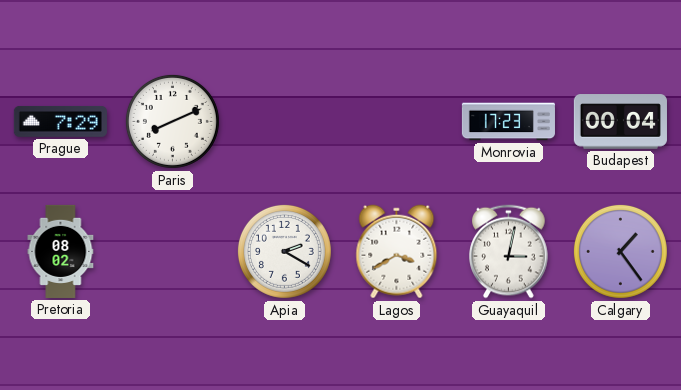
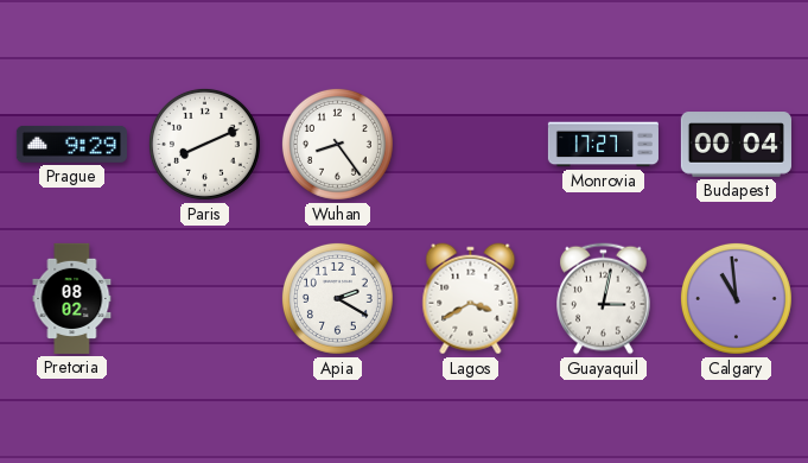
Prague: 7:29 -> 9:29 (71, 145)
Wuhan: none -> 8:24 (337, 144)
Monrovia: 17:23 -> 17:27 (603, 145)
Calgary: 1:24 -> 10:59 (736, 298)
